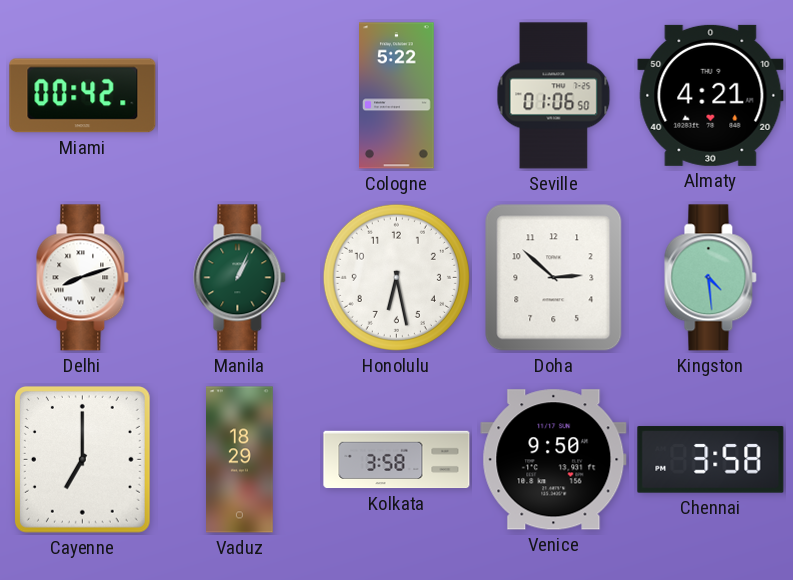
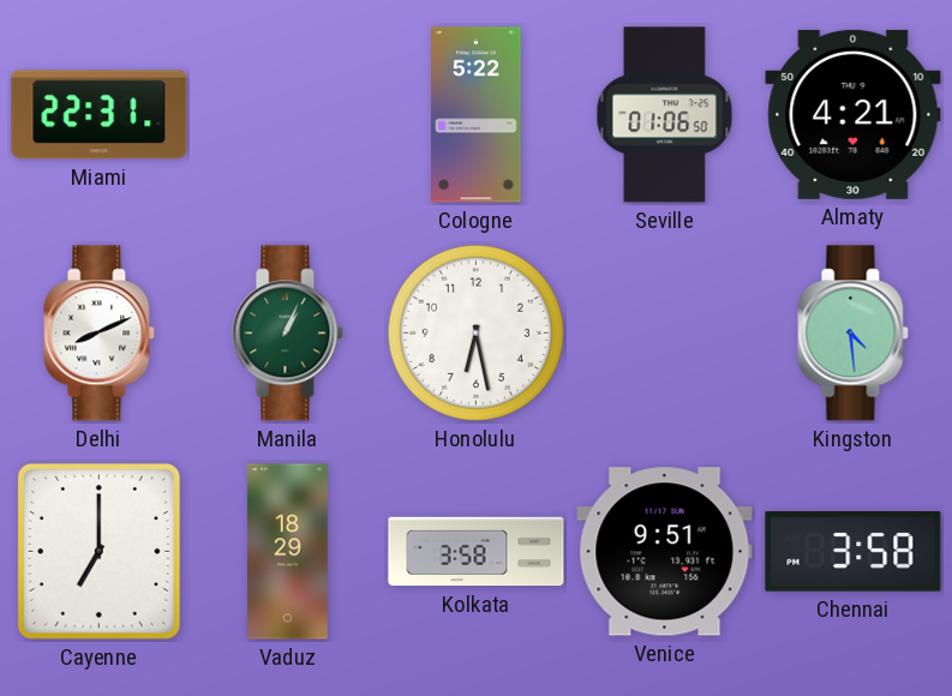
Miami: 00:42 -> 22:31 (100, 115)
Delhi: 8:12 -> 8:11 (100, 334)
Doha: 2:52 -> none (554, 278)
Venice: 9:50 -> 9:51 (665, 552)
